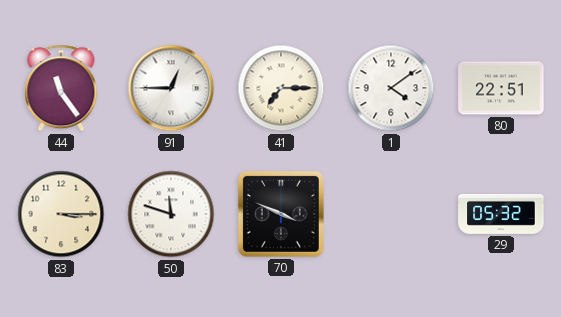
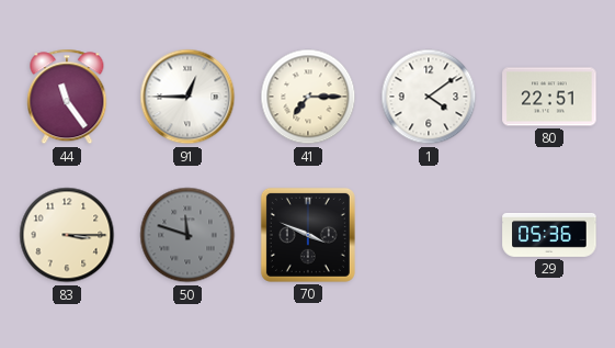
50 dial: white -> grey (187, 235)
29: 05:32 -> 05:36 (549, 235)
